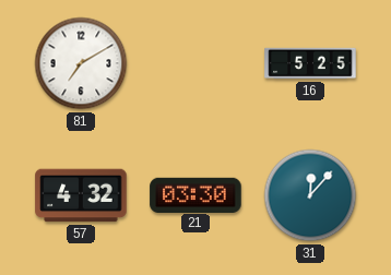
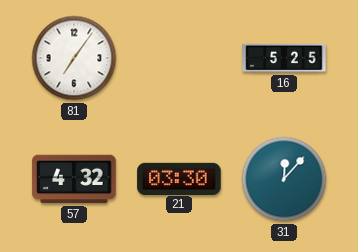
81: 7:10 -> 7:06 (74, 58)
